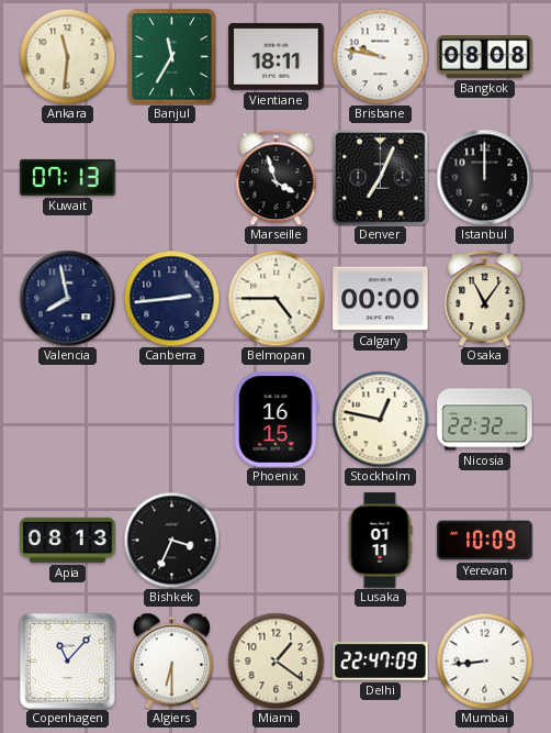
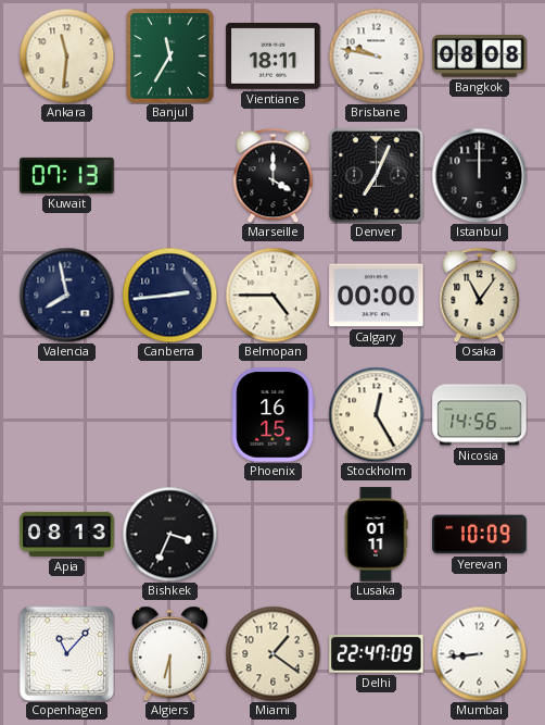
Marseille: 3:57 -> 4:00 (274, 175)
Stockholm: 12:47 -> 12:25 (376, 414)
Nicosia: 22:32 -> 14:56 (480, 415)
